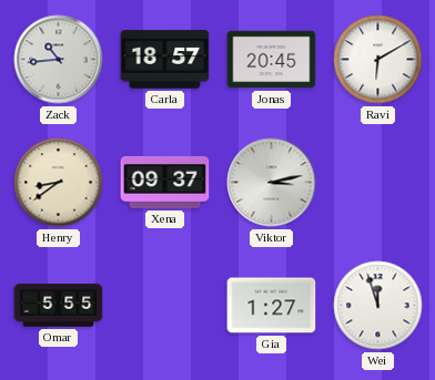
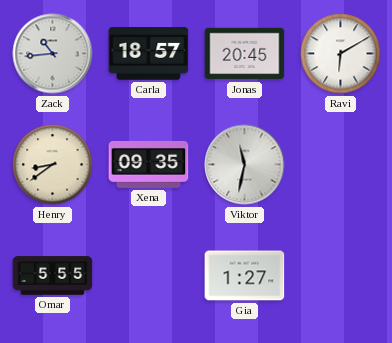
Xena: 09:37 -> 09:35 (149, 164)
Viktor: 3:13 -> 11:32 (245, 165)
Wei: 11:57 -> none (378, 306)
